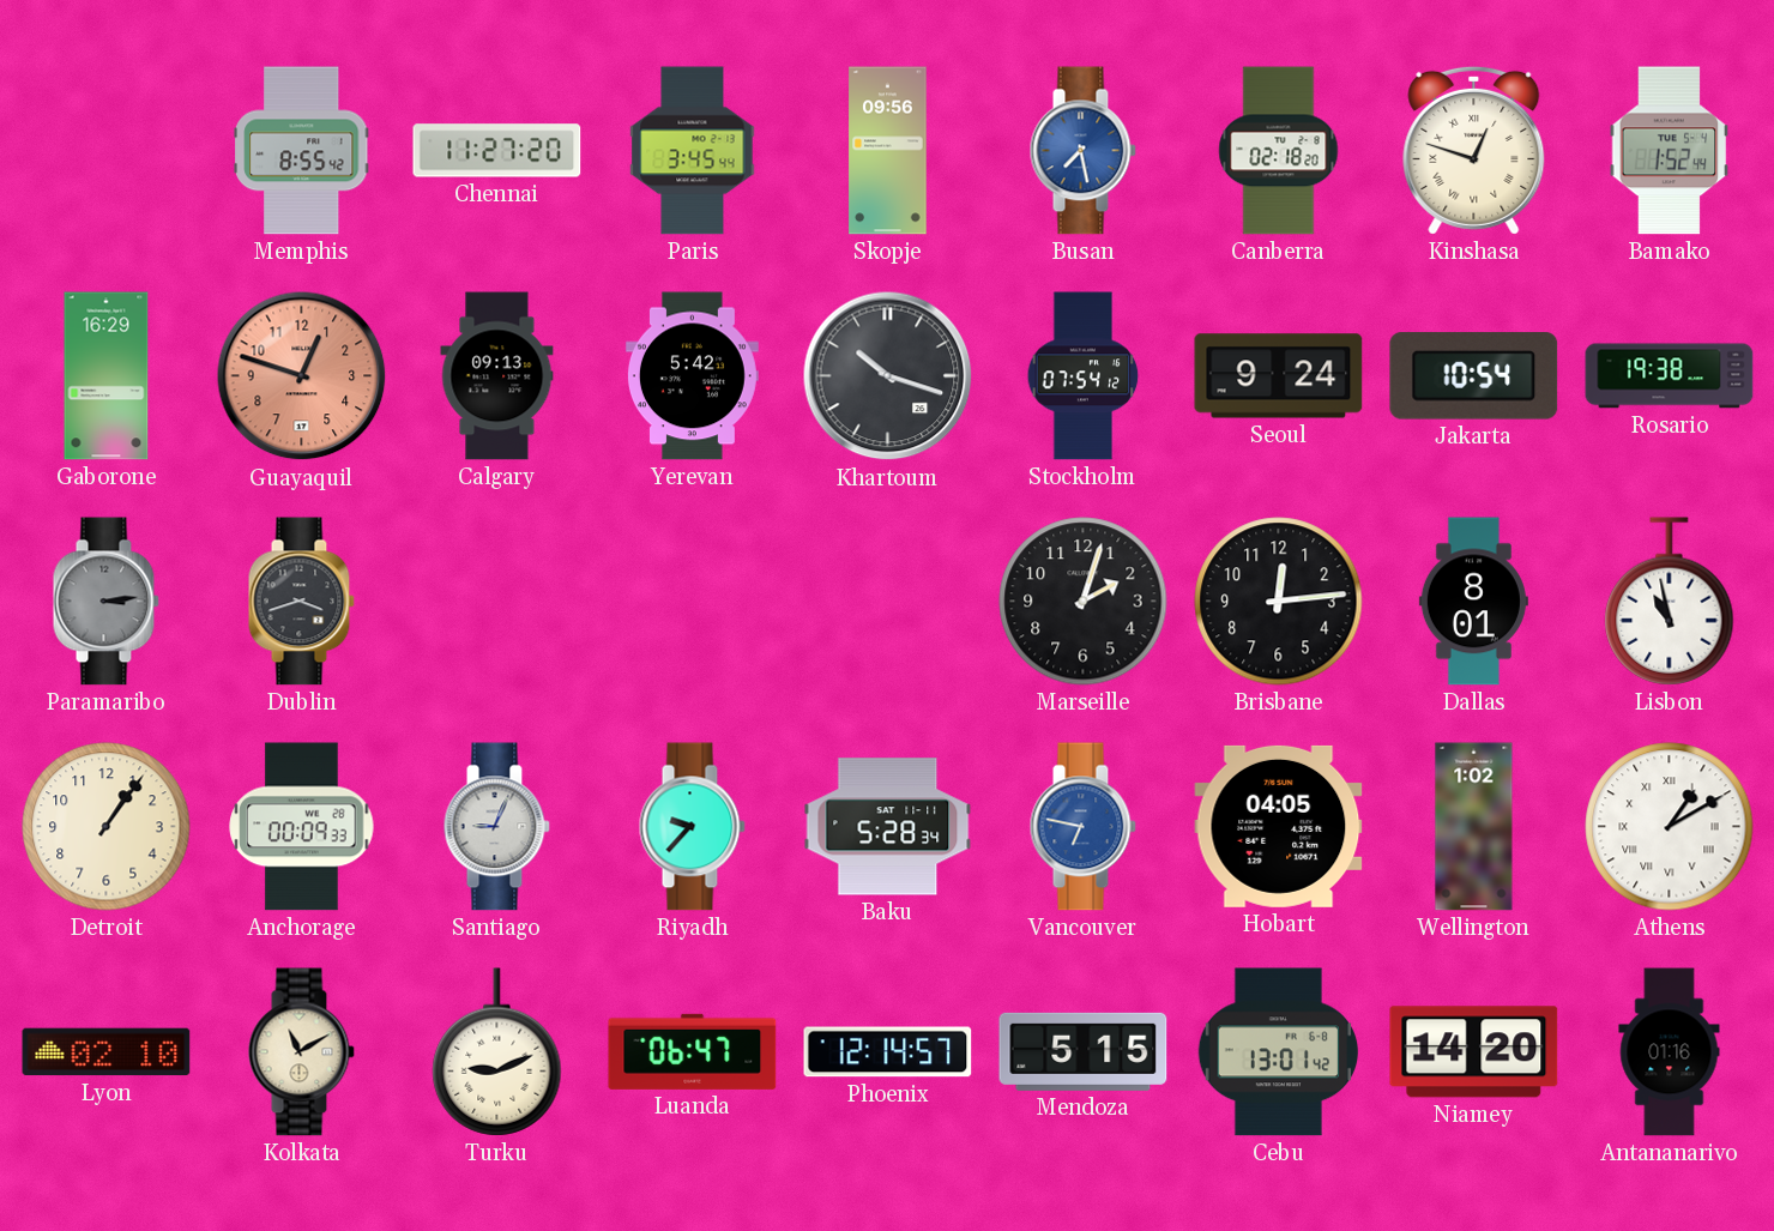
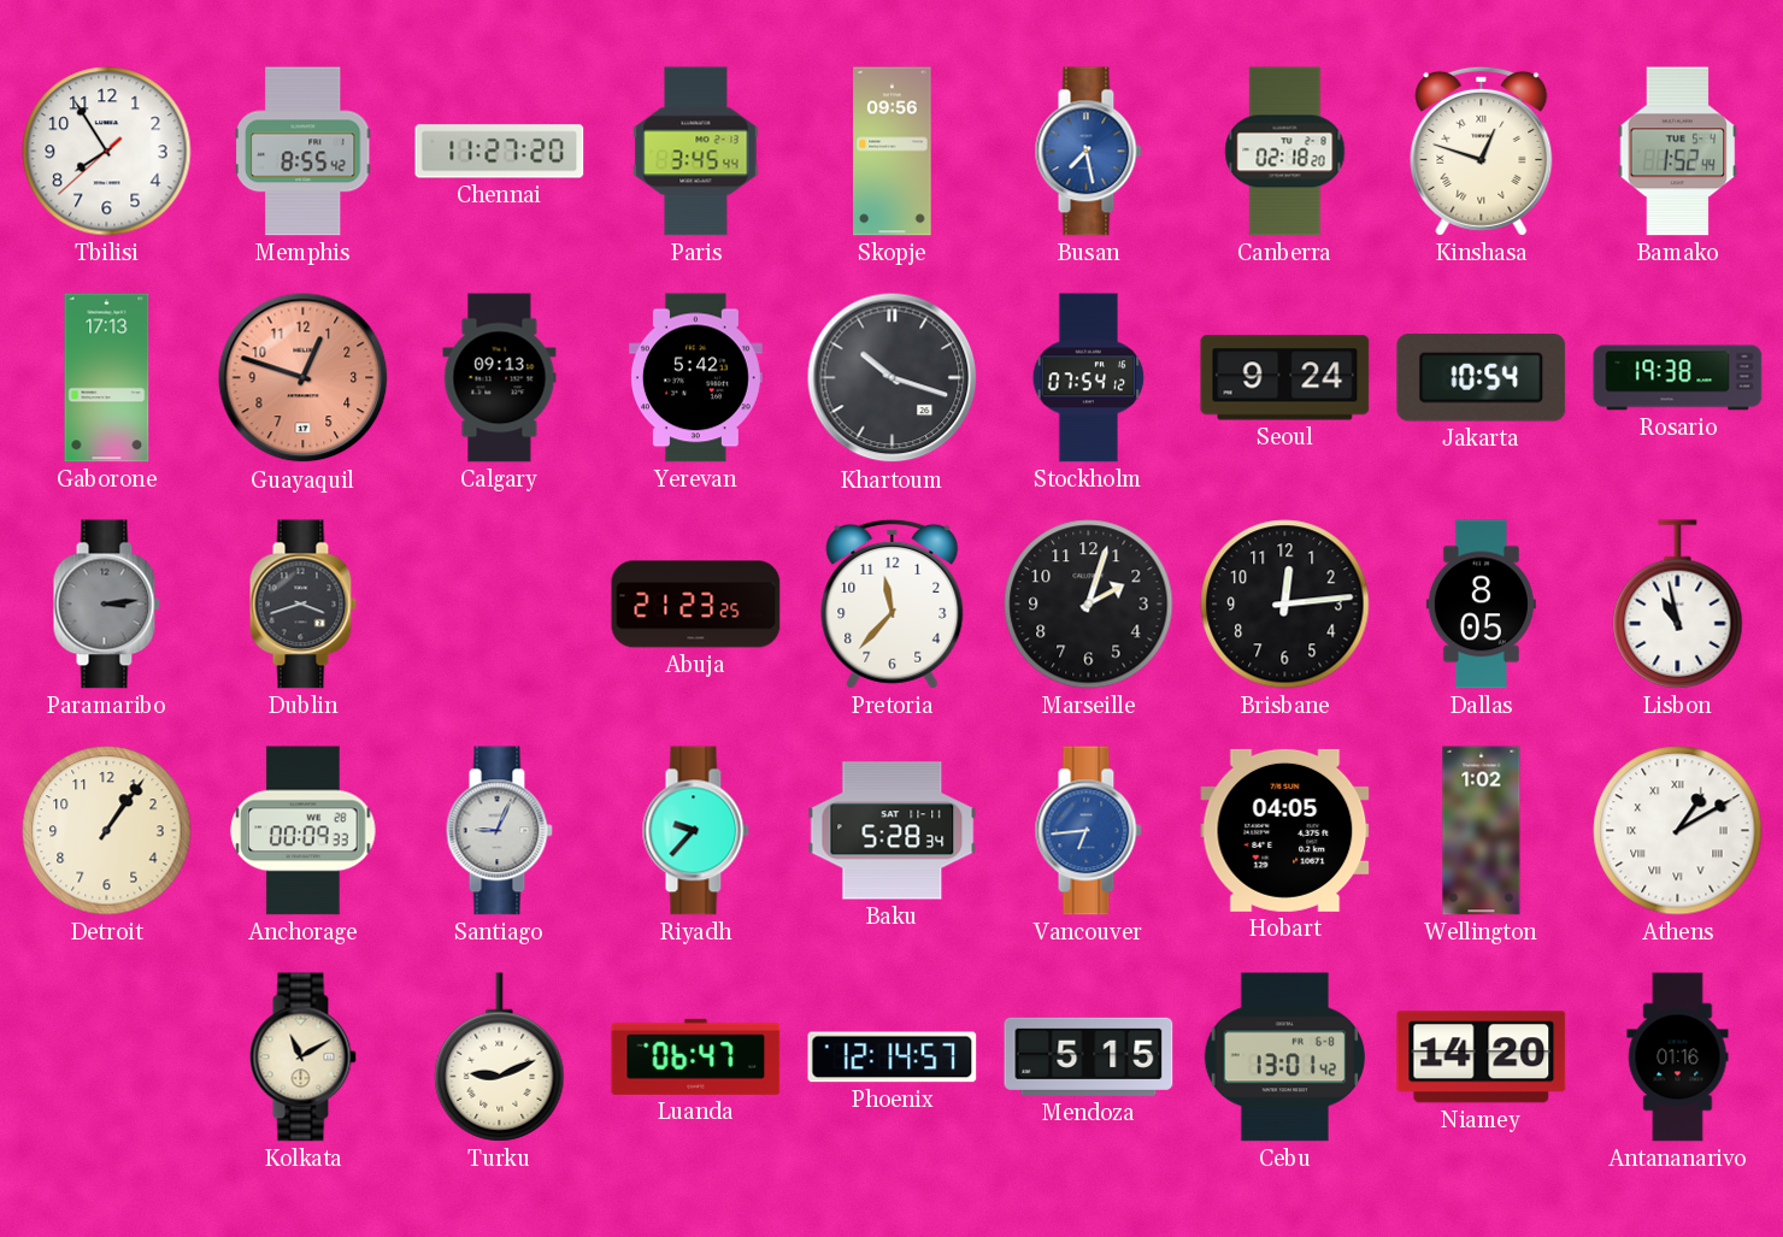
Tbilisi: none -> 7:54 (107, 152)
Gaborone: 16:29 -> 17:13 (107, 378)
Abuja: none -> 21:23 (696, 605)
Pretoria: none -> 11:37 (893, 603)
Dallas: 8:01 -> 8:05 (1481, 605)
Vancouver: 6:47 -> 6:44 (1088, 831)
Lyon: 02:10 -> none (107, 1052)
